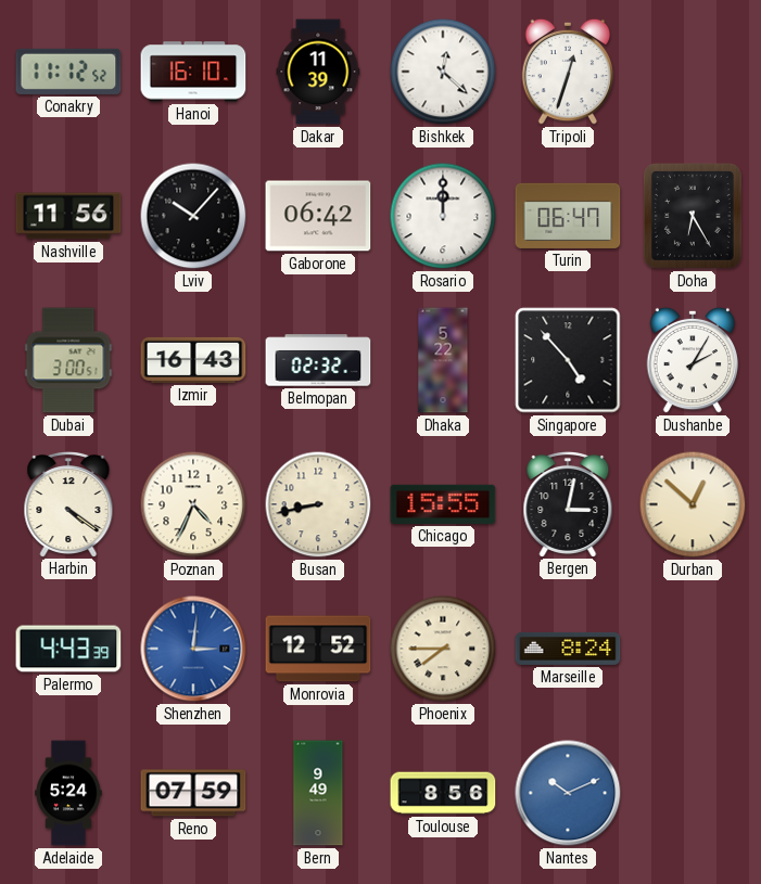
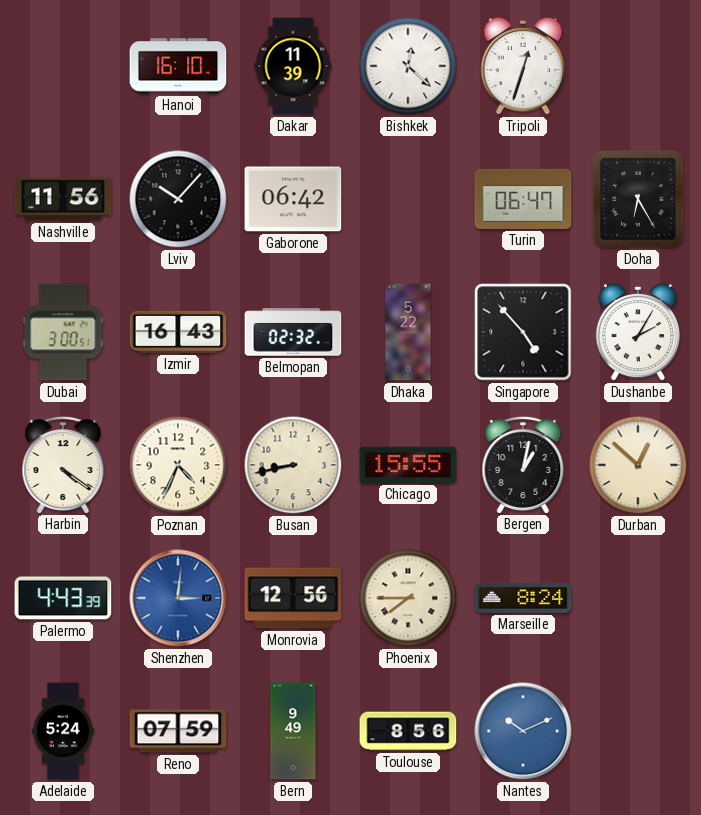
Conakry: 11:12 -> none (68, 72)
Rosario: 12:00 -> none (443, 216)
Bergen: 3:02 -> 1:02 (523, 464)
Monrovia: 12:52 -> 12:56 (293, 598)
